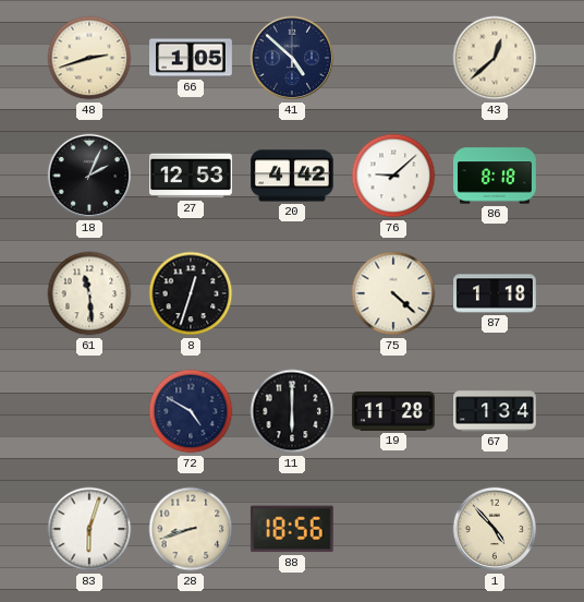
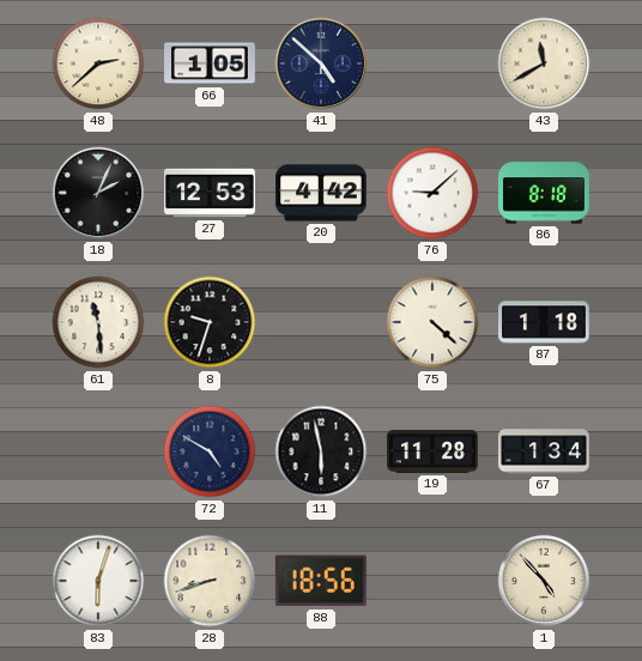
48: 2:42 -> 2:38 (98, 63)
43: 12:38 -> 11:40 (544, 63)
8: 12:33 -> 9:33 (210, 322)
11: 6:00 -> 5:58 (321, 451)
